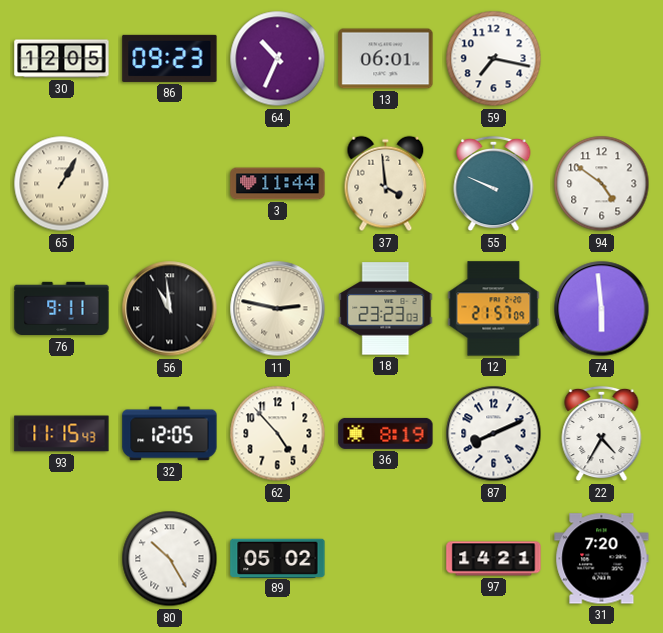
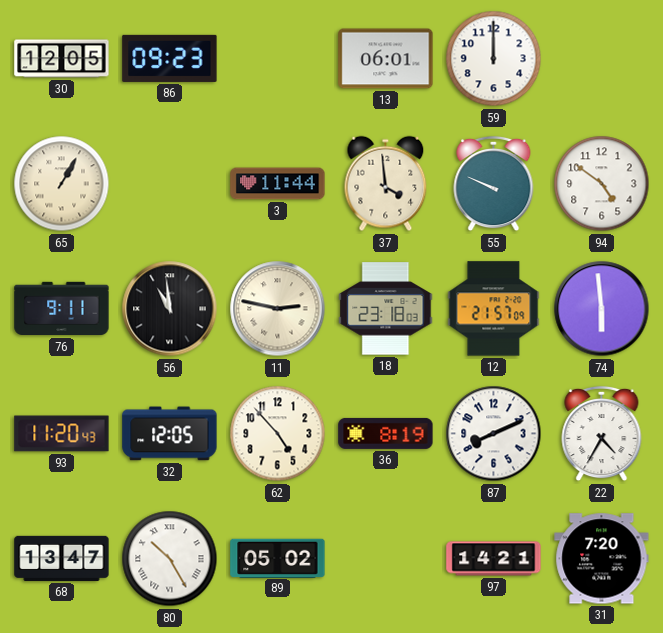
64: 10:34 -> none (278, 59)
59: 7:17 -> 12:00 (494, 59)
18: 23:23 -> 23:18 (386, 309)
93: 11:15 -> 11:20 (62, 434)
68: none -> 13:47 (62, 558)
